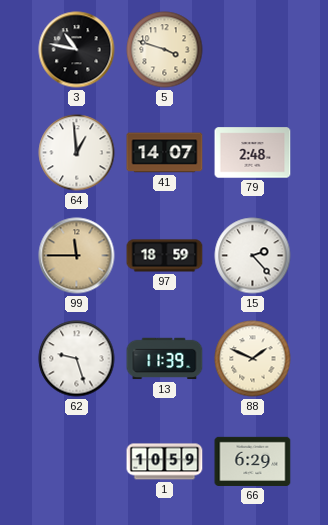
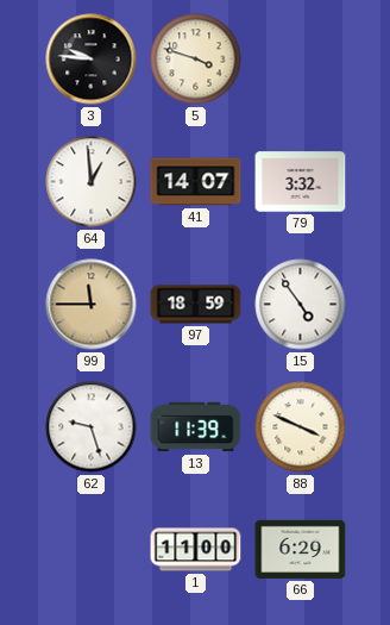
3: 10:47 -> 9:46 (92, 60)
79: 2:48 -> 3:32 (301, 182)
15: 2:23 -> 4:54 (301, 305)
88: 1:49 -> 3:49 (301, 427)
1: 10:59 -> 11:00 (196, 550)
